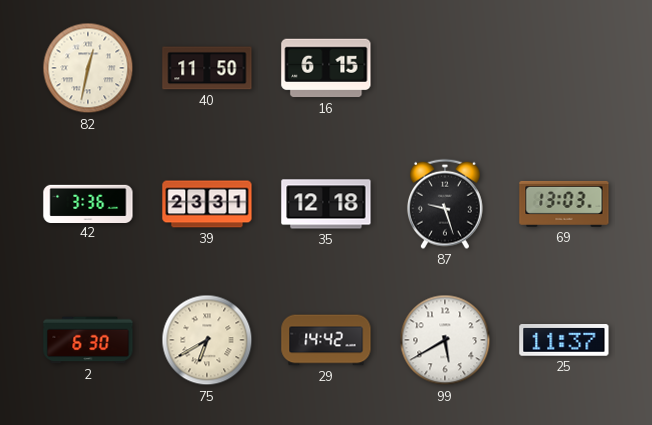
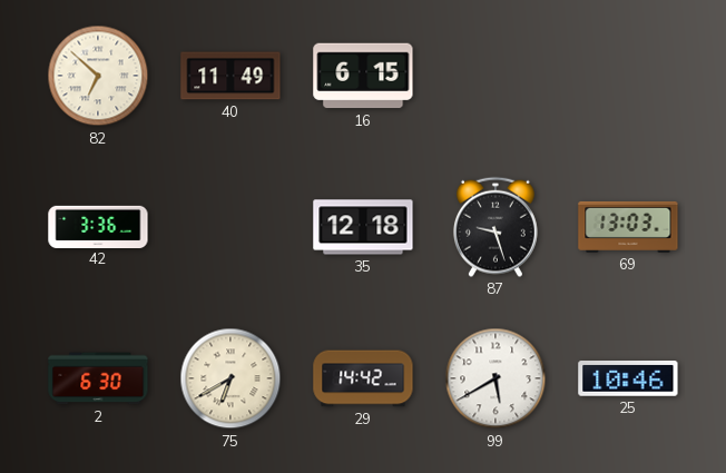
82: 12:32 -> 6:52 (98, 76)
40: 11:50 -> 11:49 (230, 76)
39: 23:31 -> none (207, 204)
25: 11:37 -> 10:46 (628, 380)
